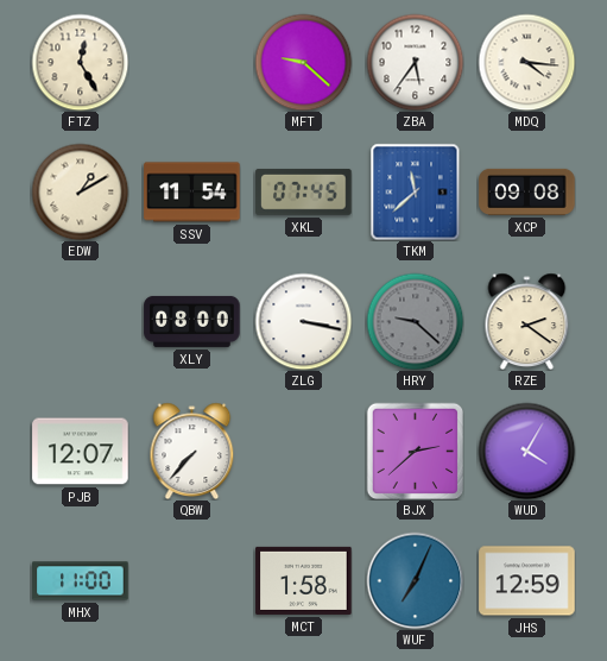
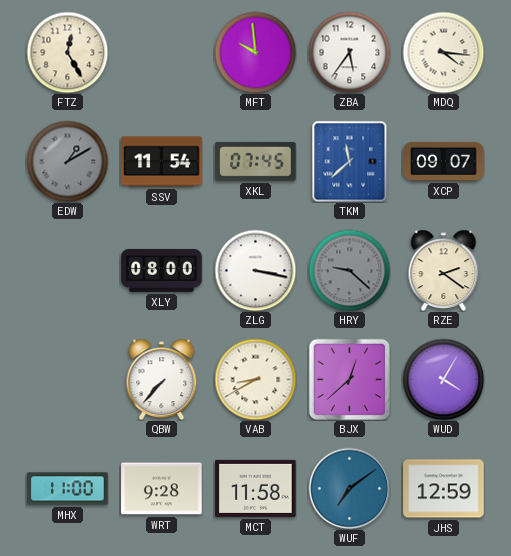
MFT: 9:22 -> 9:59 (255, 52)
EDW dial: cream -> grey (67, 161)
XCP: 09:08 -> 09:07 (444, 161)
PJB: 12:07 -> none (81, 452)
VAB: none -> 8:40 (255, 379)
BJX: 2:38 -> 12:38 (349, 379)
WRT: none -> 9:28 (162, 489)
MCT: 1:58 -> 11:58 (256, 488)
WUF: 7:04 -> 7:09 (349, 488)
